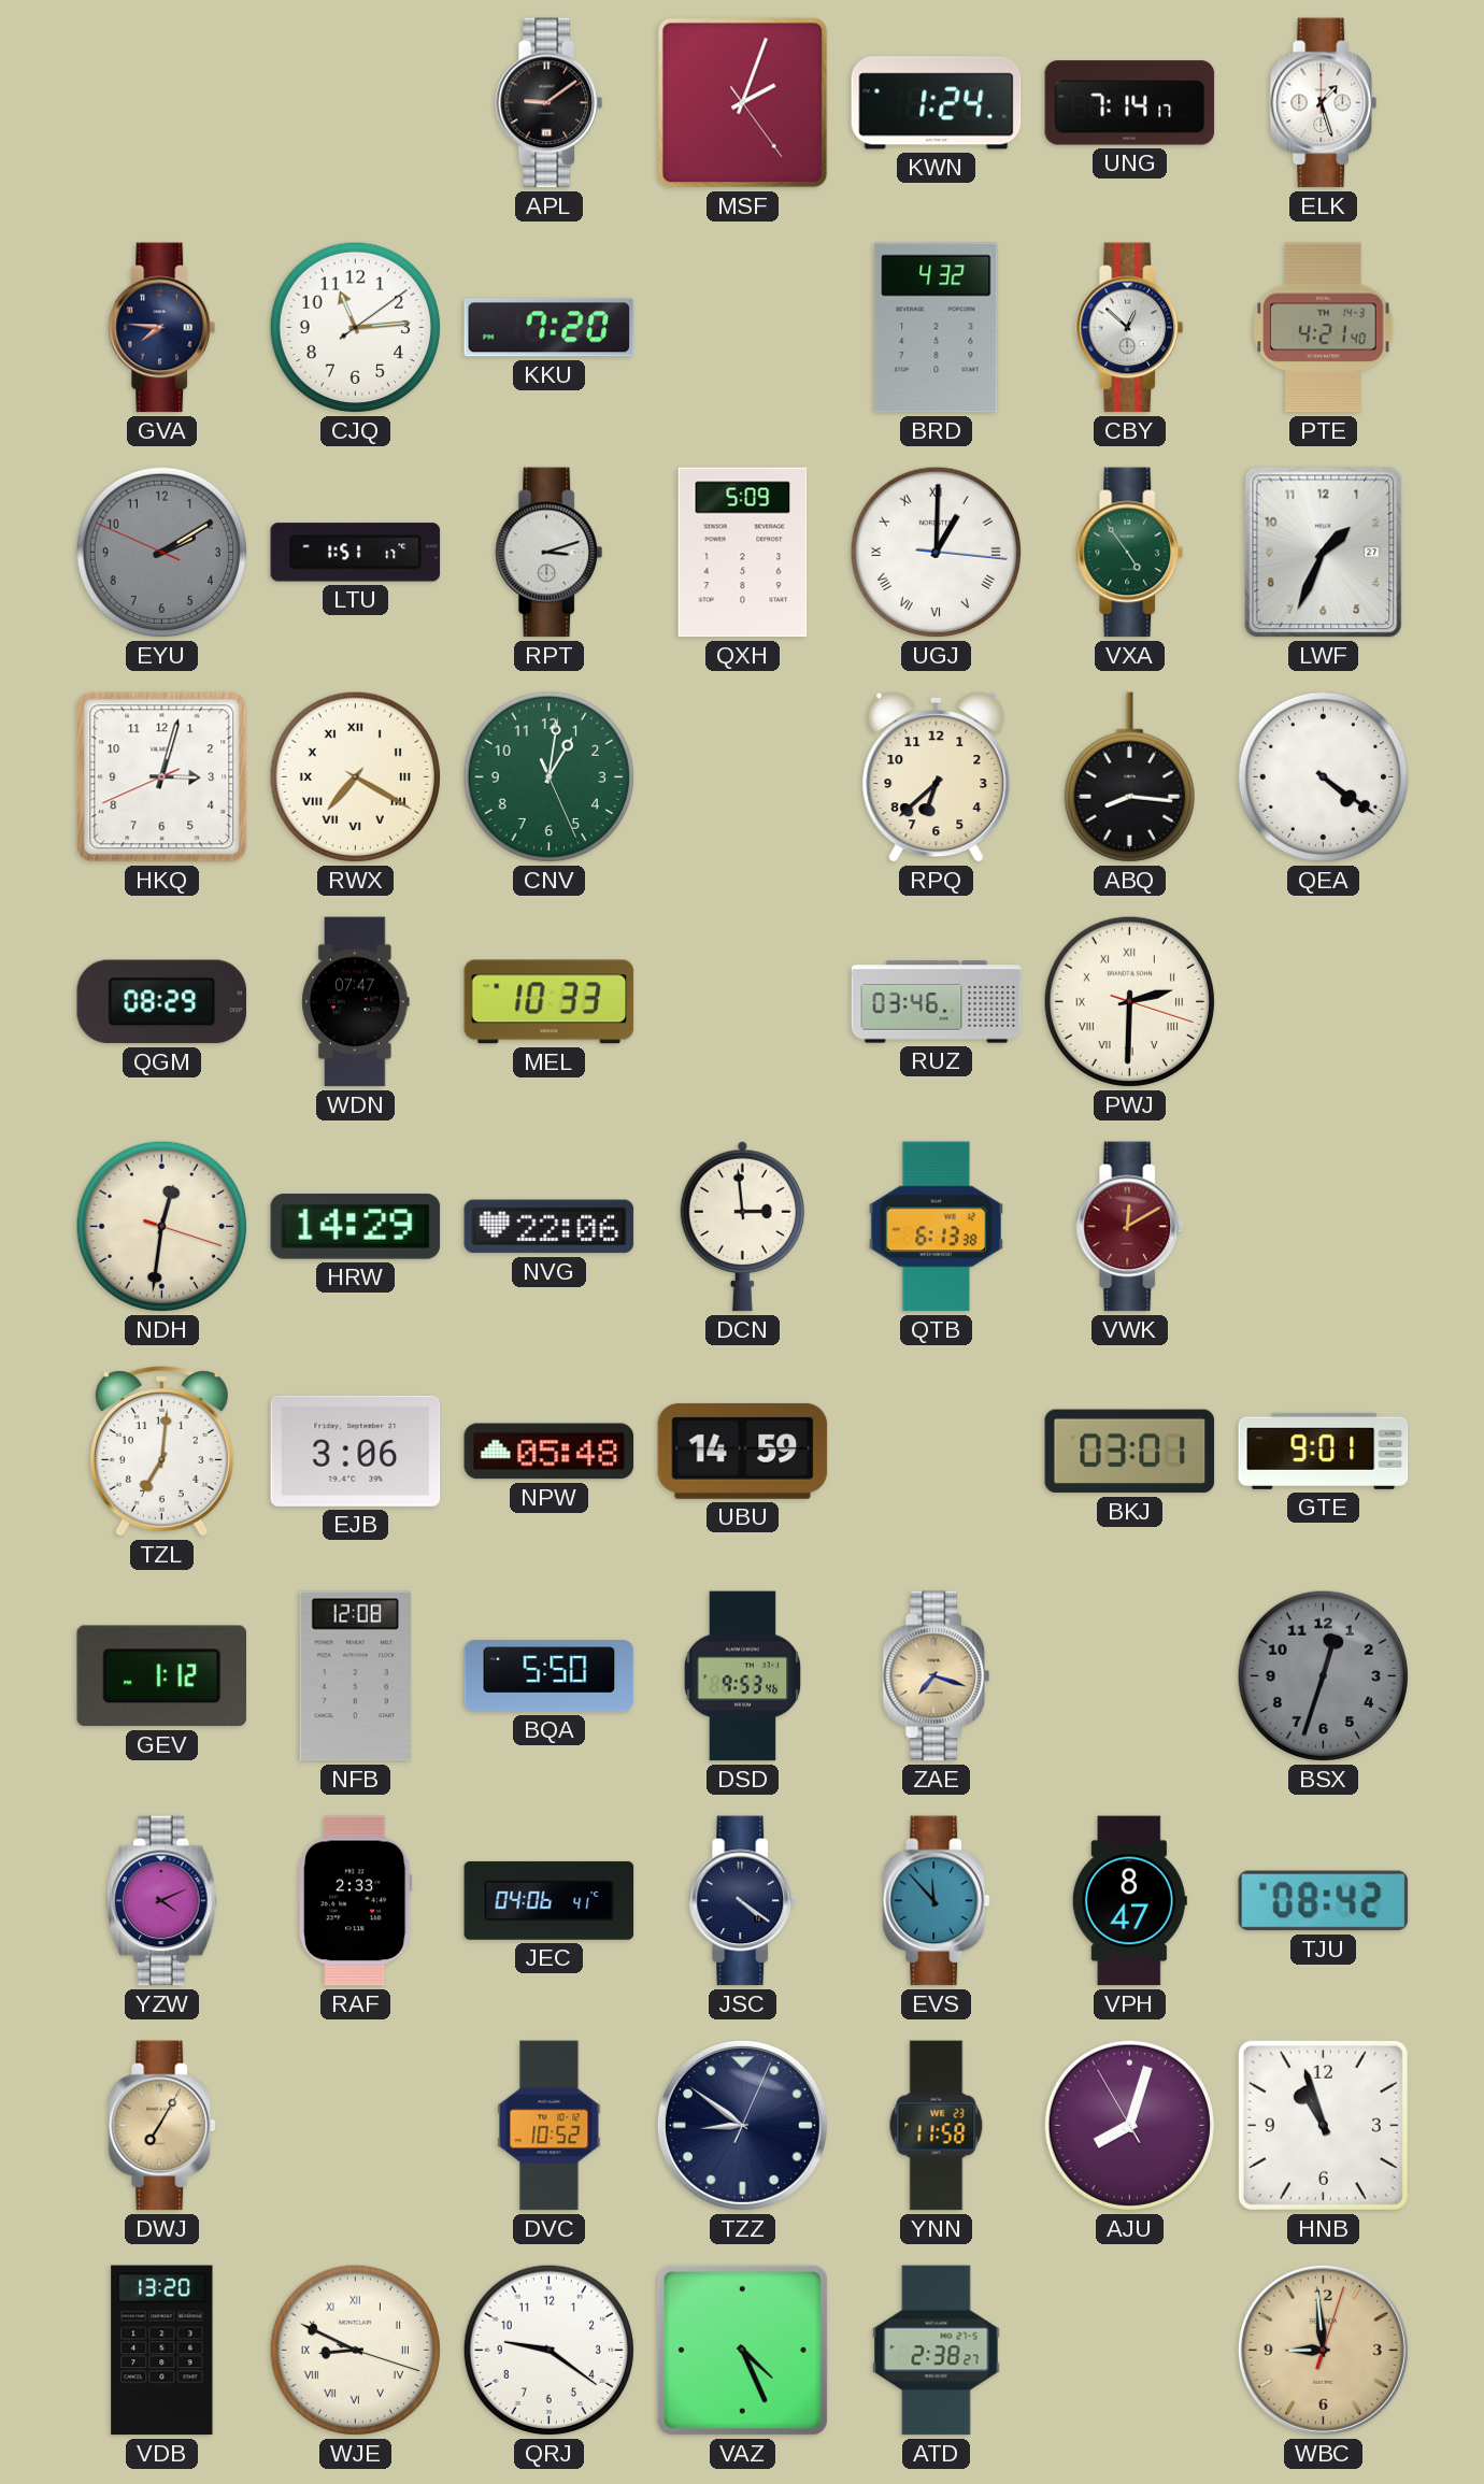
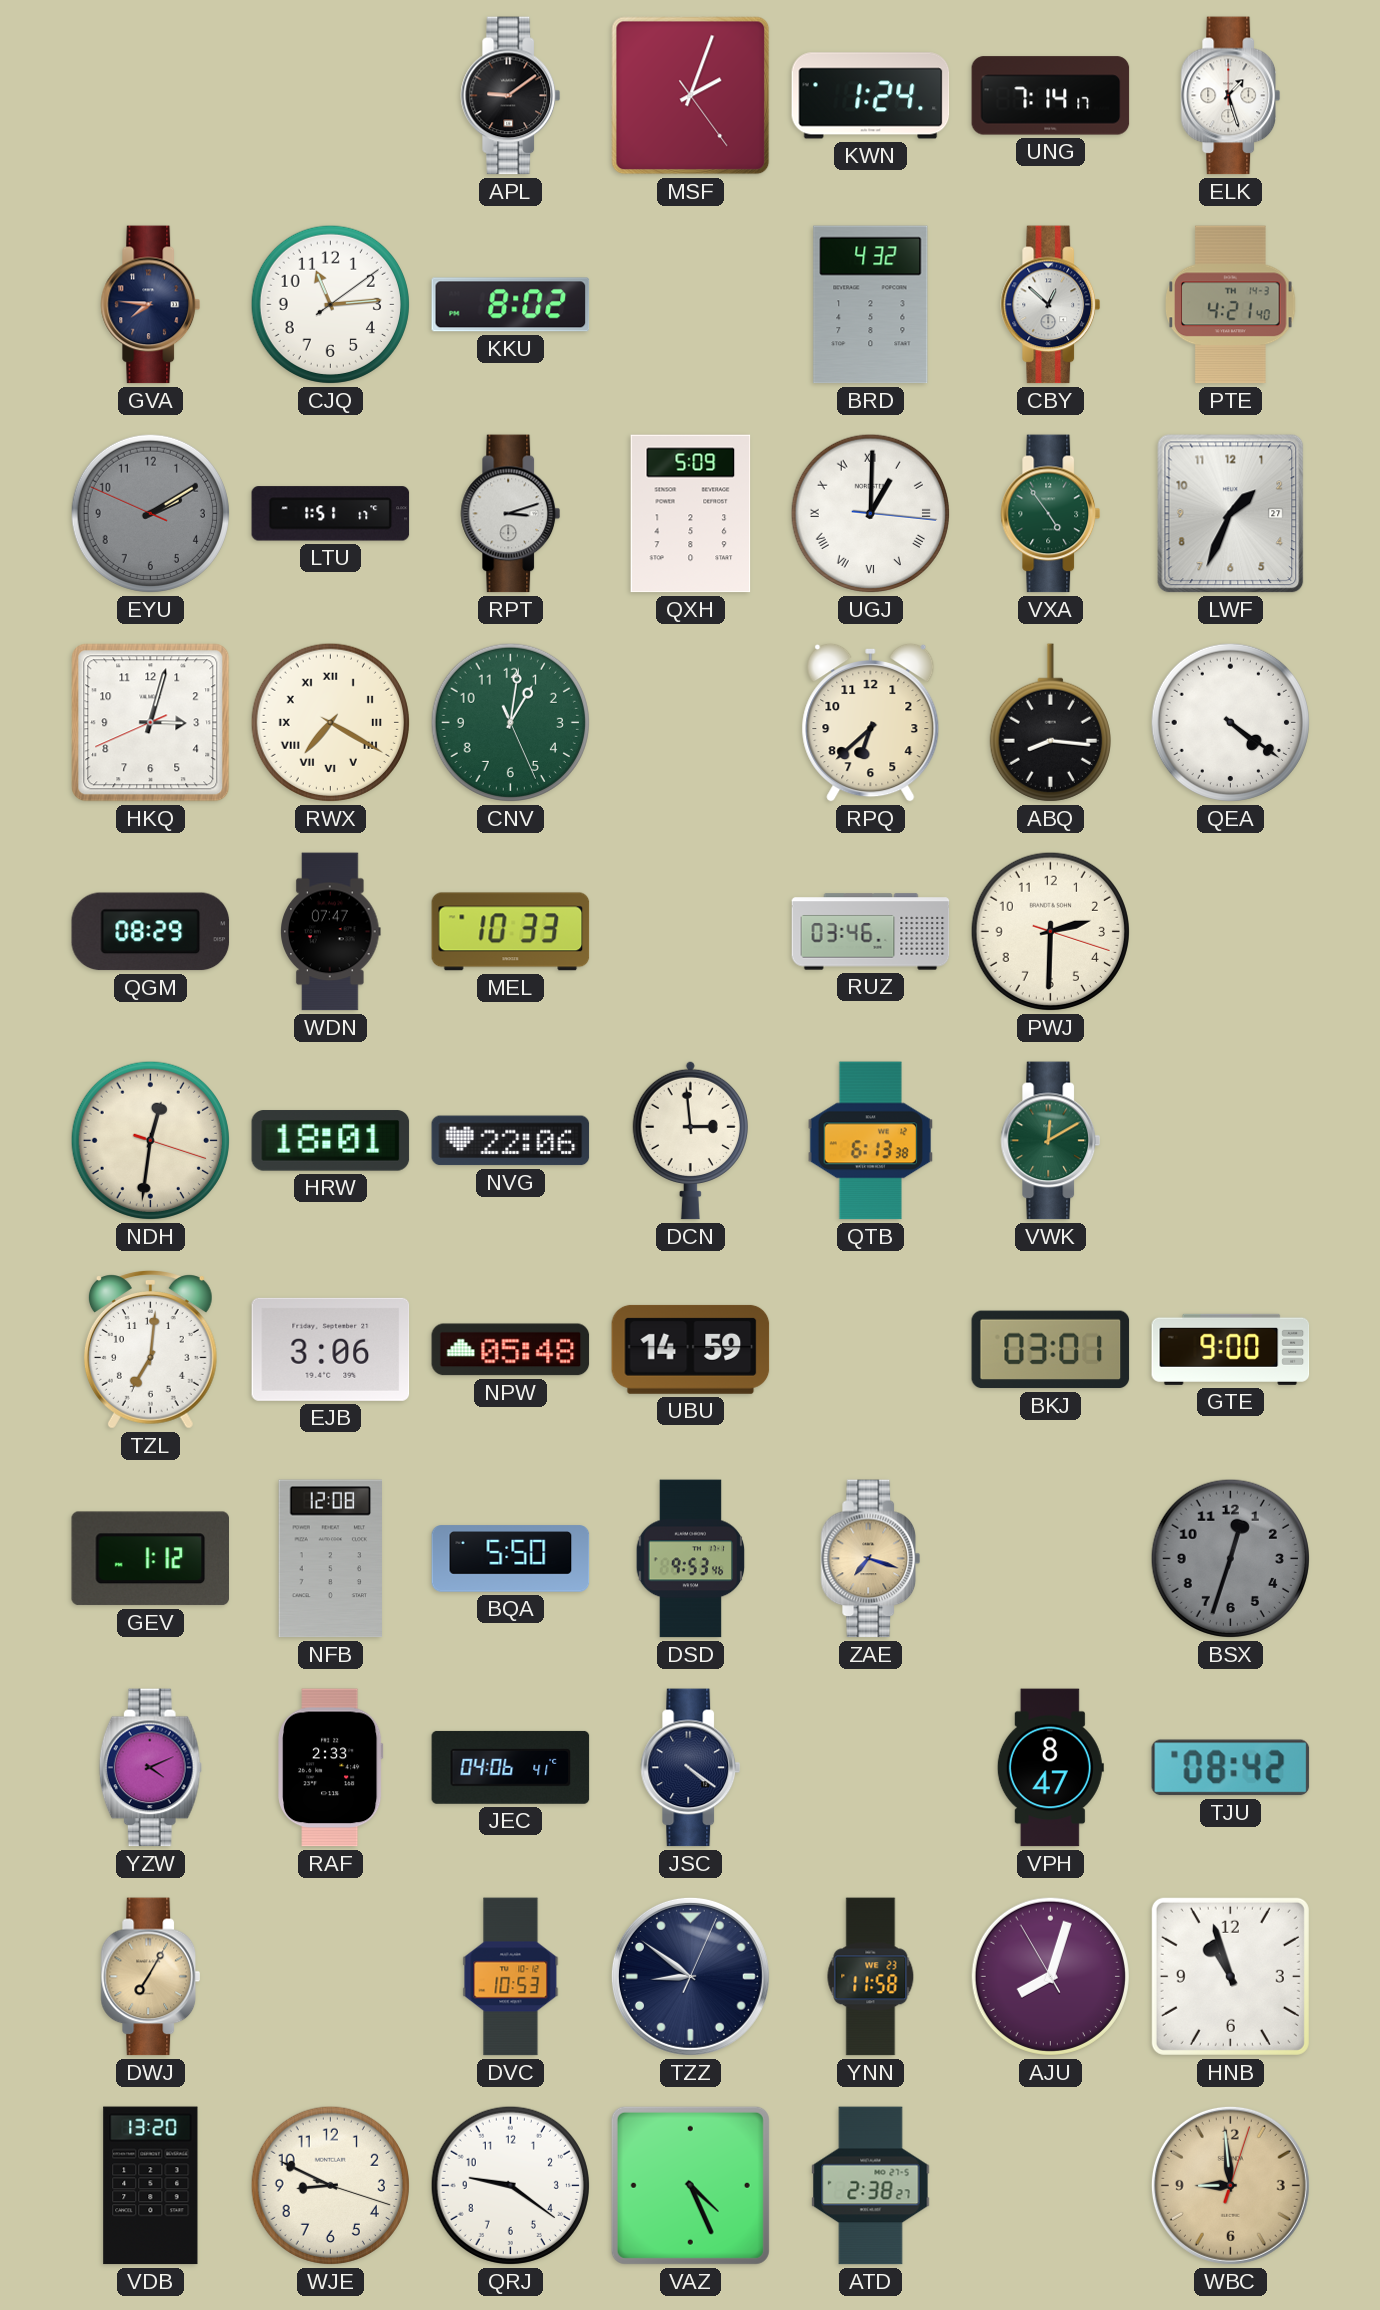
KKU: 7:20 -> 8:02 (511, 305)
PWJ numerals: Roman -> Arabic (1050, 931)
HRW: 14:29 -> 18:01 (331, 1141)
VWK dial: burgundy -> green (1051, 1141)
GTE: 9:01 -> 9:00 (1231, 1349)
EVS: 11:53 -> none (937, 1901)
DVC: 10:52 -> 10:53 (511, 1977)
WJE numerals: Roman -> Arabic (330, 2185)
